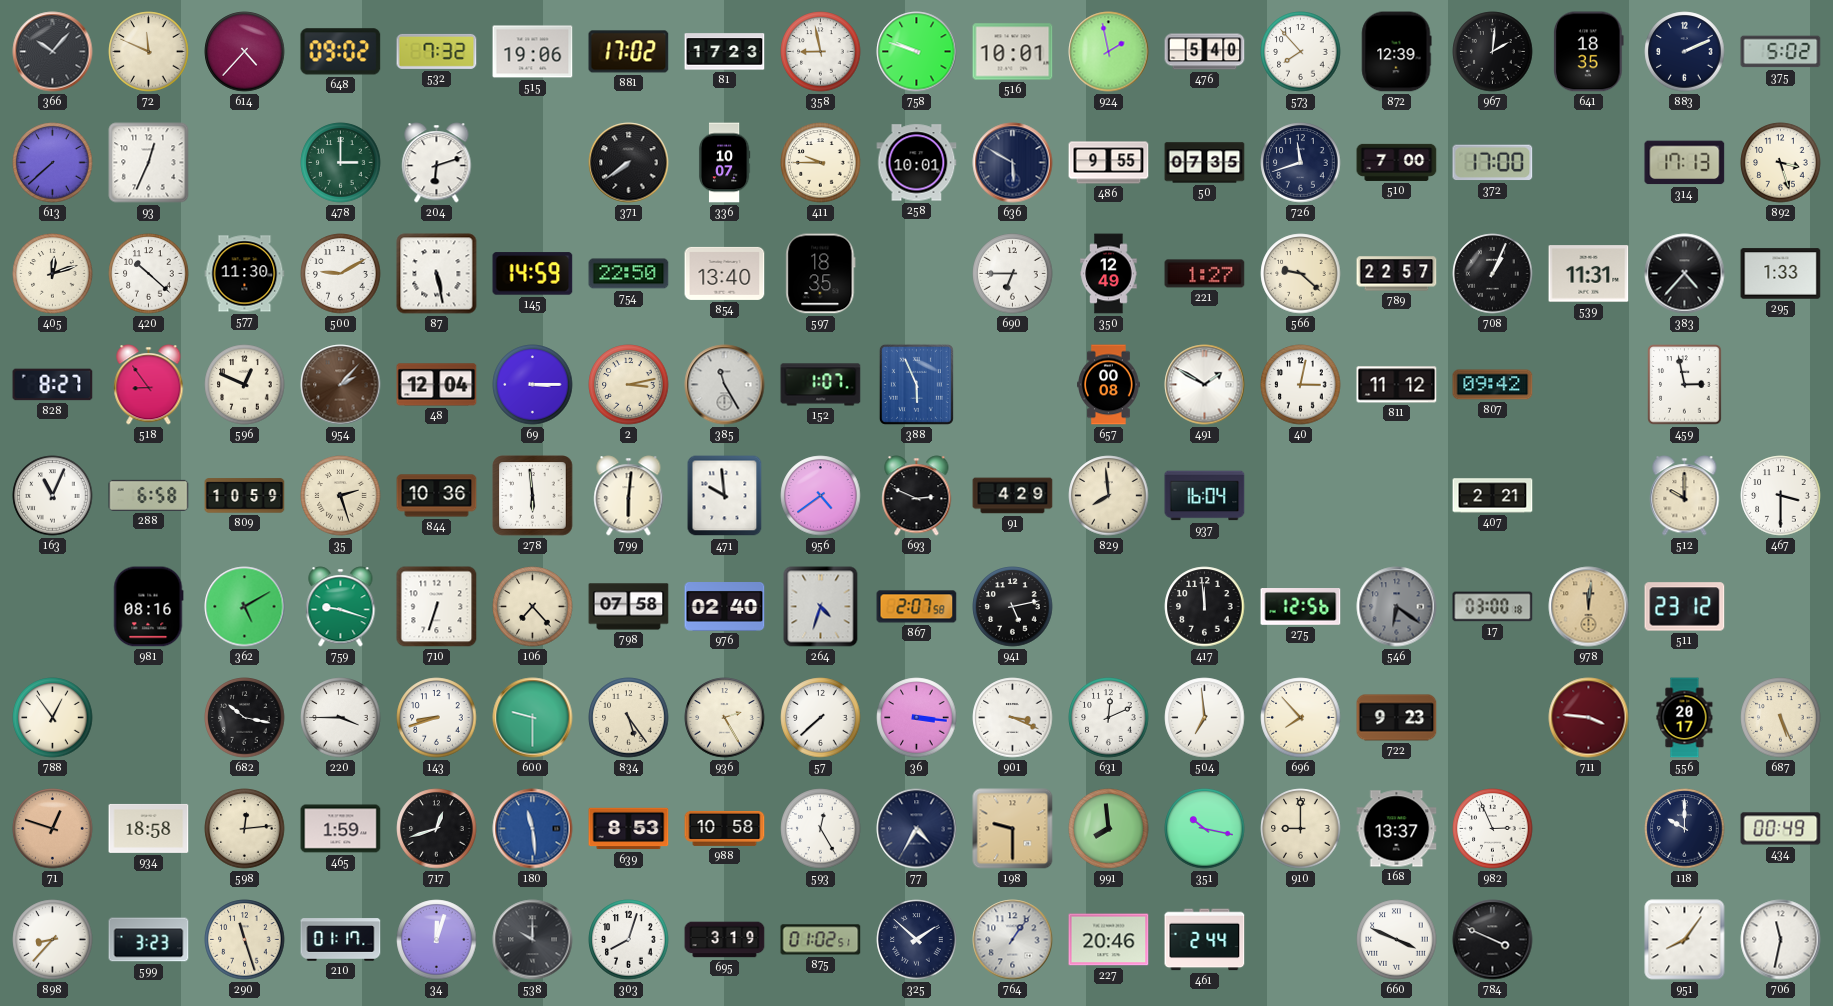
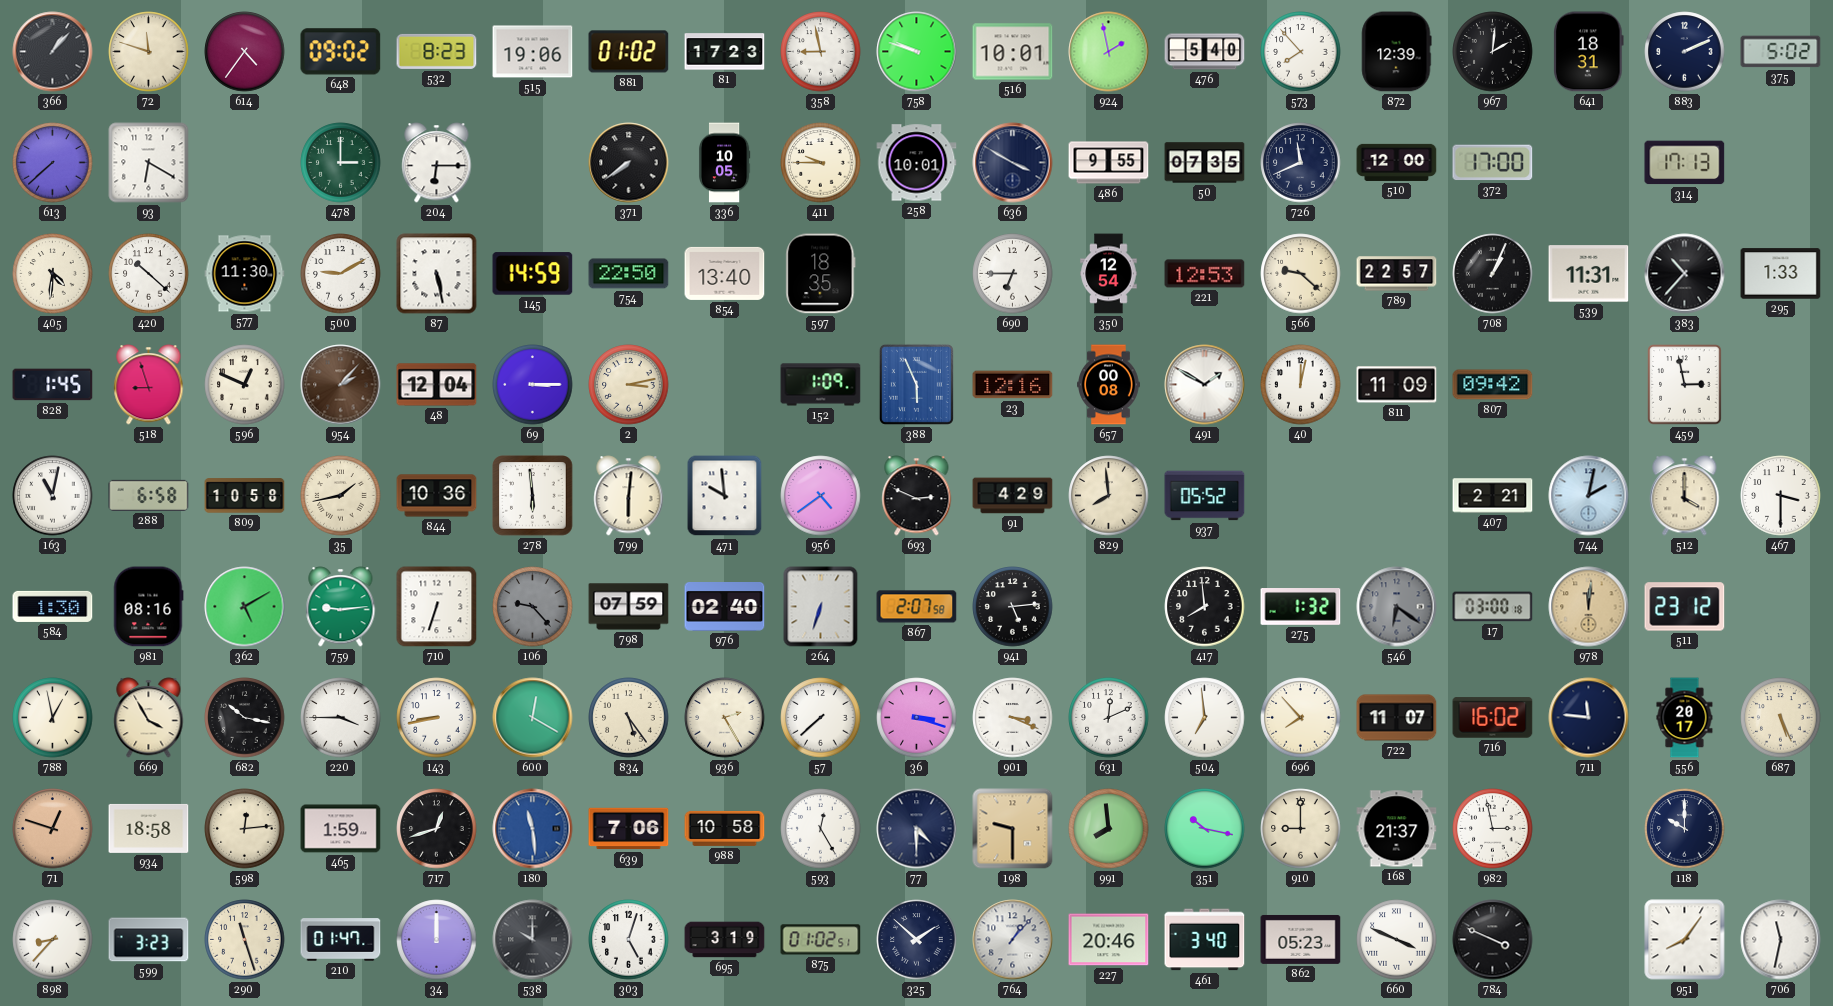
366: 10:07 -> 1:07 (53, 52)
72: 11:49 -> 11:48 (149, 52)
614: 4:37 -> 4:36 (245, 52)
532: 7:32 -> 8:23 (437, 51)
881: 17:02 -> 01:02 (629, 52)
641: 18:35 -> 18:31 (1589, 52)
93: 12:34 -> 6:20 (149, 163)
204: 6:12 -> 6:15 (437, 163)
336: 10:07 -> 10:05 (724, 163)
636: 5:50 -> 3:50 (1013, 163)
726: 11:42 -> 11:41 (1301, 163)
510: 7:00 -> 12:00 (1397, 162)
892: 3:27 -> none (1781, 163)
405: 12:12 -> 4:31 (53, 274)
350: 12:49 -> 12:54 (1109, 274)
221: 1:27 -> 12:53 (1205, 274)
383: 4:37 -> 10:37 (1685, 274)
828: 8:27 -> 1:45 (53, 385)
518: 8:54 -> 8:57 (149, 385)
385: 11:25 -> none (725, 385)
152: 1:07 -> 1:09 (821, 385)
23: none -> 12:16 (1013, 385)
40: 3:02 -> 12:02 (1301, 385)
811: 11:12 -> 11:09 (1397, 385)
163: 11:04 -> 11:02 (53, 496)
809: 10:59 -> 10:58 (245, 496)
35: 2:27 -> 1:43 (341, 496)
937: 16:04 -> 05:52 (1205, 496)
744: none -> 2:02 (1589, 496)
512: 10:00 -> 4:00 (1685, 496)
584: none -> 1:30 (53, 606)
759: 9:18 -> 9:14 (341, 607)
106: 7:23 -> 9:23 (533, 607)
106 dial: cream -> grey (533, 607)
798: 07:58 -> 07:59 (629, 607)
264: 4:33 -> 6:33 (821, 607)
941: 5:13 -> 5:14 (1013, 607)
417: 11:59 -> 7:59 (1205, 607)
275: 12:56 -> 1:32 (1301, 607)
788: 12:54 -> 12:58 (53, 718)
669: none -> 3:55 (149, 718)
143: 8:42 -> 8:43 (437, 718)
600: 9:30 -> 12:20 (533, 718)
36: 3:16 -> 3:18 (917, 718)
722: 9:23 -> 11:07 (1397, 718)
716: none -> 16:02 (1493, 718)
711: 3:46 -> 11:46 (1589, 718)
711 dial: burgundy -> navy (1589, 718)
639: 8:53 -> 7:06 (629, 829)
77: 4:35 -> 4:30 (917, 829)
168: 13:37 -> 21:37 (1397, 829)
982: 2:56 -> 2:58 (1493, 829)
434: 00:49 -> none (1781, 829)
210: 01:17 -> 01:47 (341, 940)
34: 12:03 -> 12:00 (437, 940)
303: 8:03 -> 5:03 (629, 940)
764: 1:06 -> 1:07 (1013, 940)
461: 2:44 -> 3:40 (1205, 940)
862: none -> 05:23 (1301, 939)
